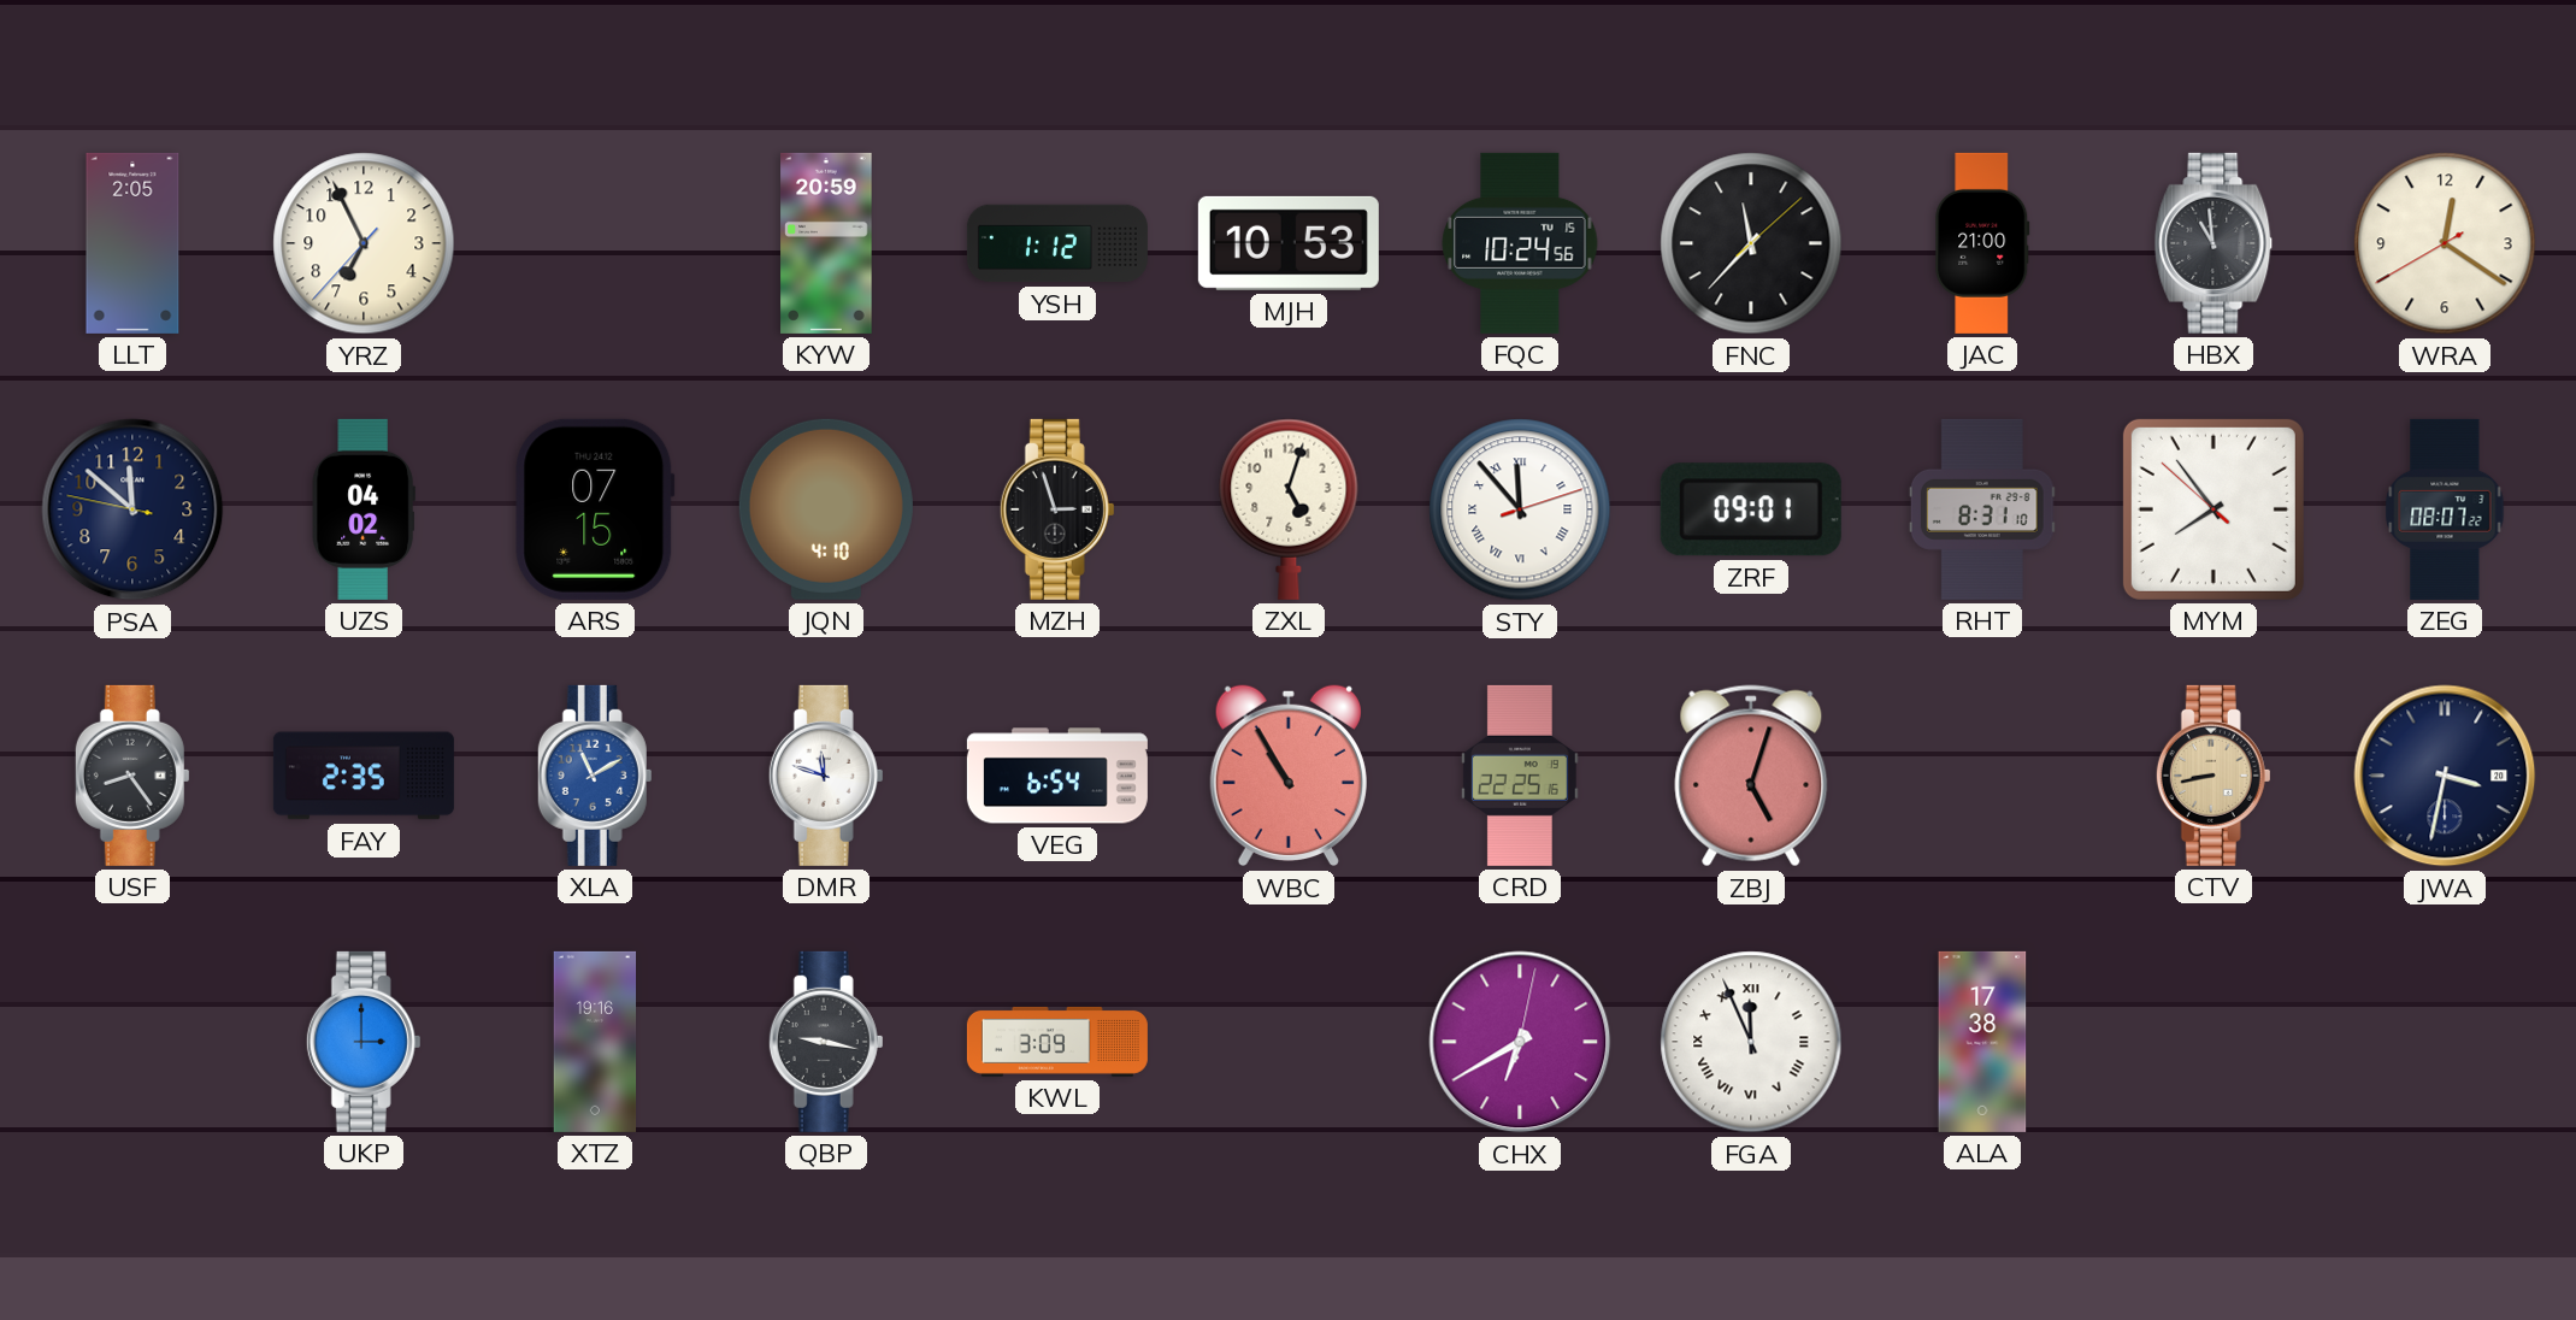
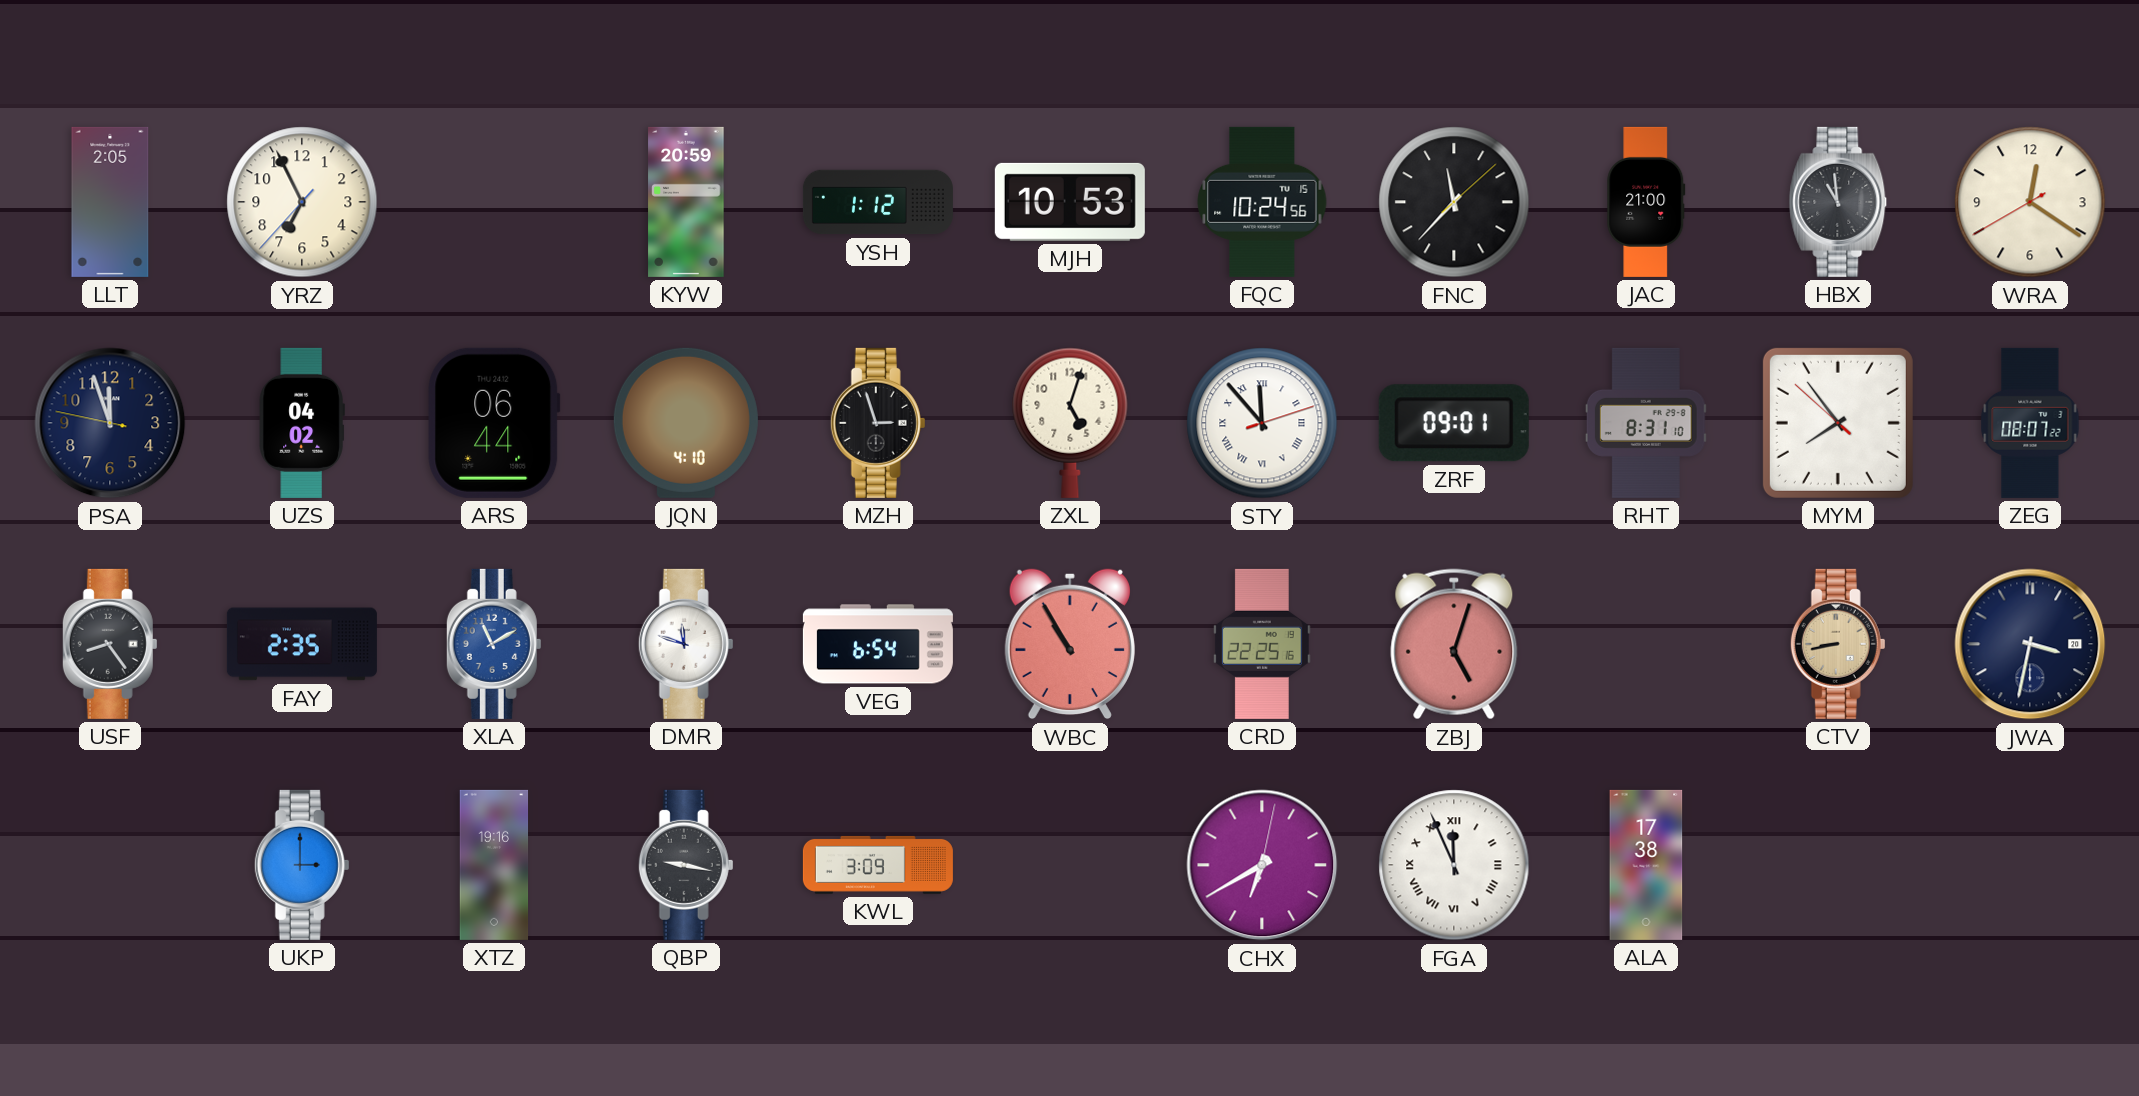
PSA: 11:51 -> 11:56 (110, 423)
ARS: 07:15 -> 06:44 (494, 423)
